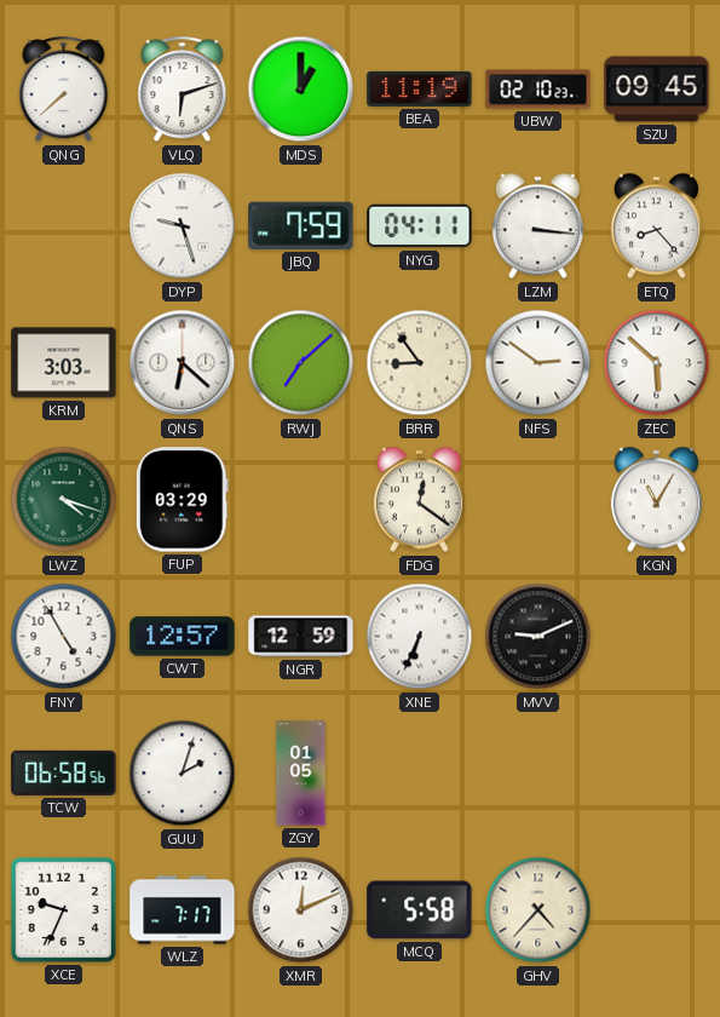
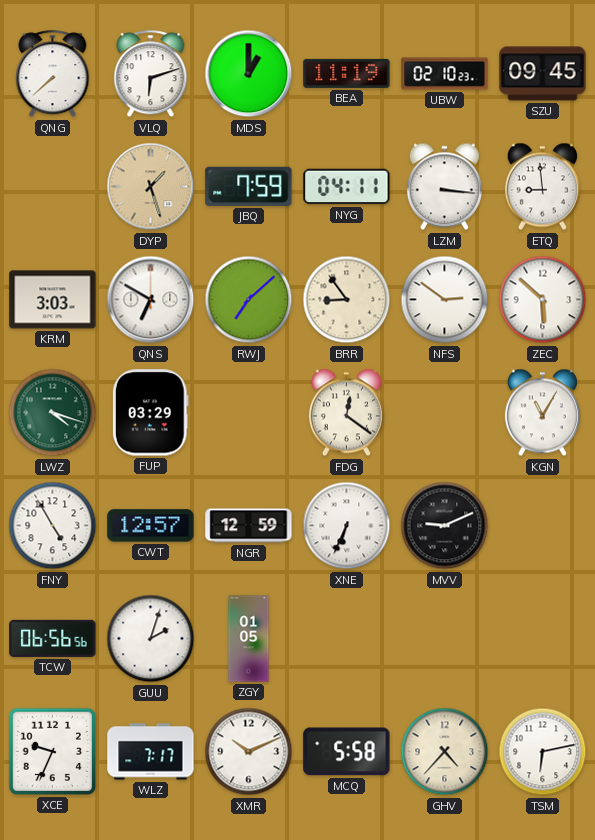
DYP: 9:27 -> 1:27 (151, 187)
DYP dial: white -> champagne (151, 187)
ETQ: 8:23 -> 8:59 (542, 187)
QNS: 6:22 -> 6:50 (151, 300)
TCW: 06:58 -> 06:56 (53, 638)
XMR: 12:11 -> 10:11 (249, 752)
TSM: none -> 6:13 (543, 752)
